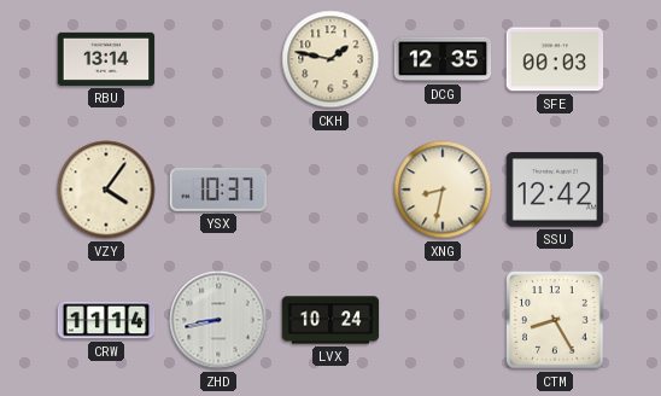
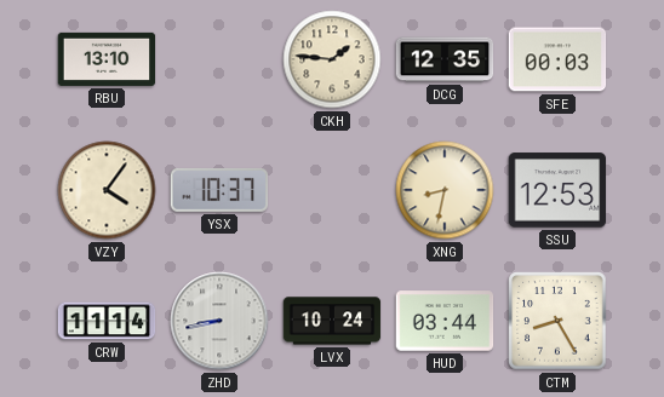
RBU: 13:14 -> 13:10 (107, 59)
CKH: 1:47 -> 1:46 (332, 59)
SSU: 12:42 -> 12:53 (557, 190)
HUD: none -> 03:44 (445, 321)
